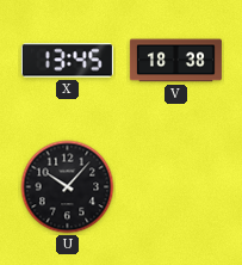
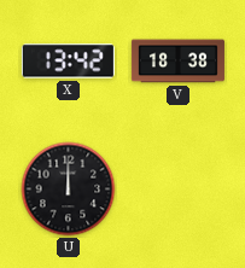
X: 13:45 -> 13:42 (68, 62)
U: 10:07 -> 12:00 (69, 190)
